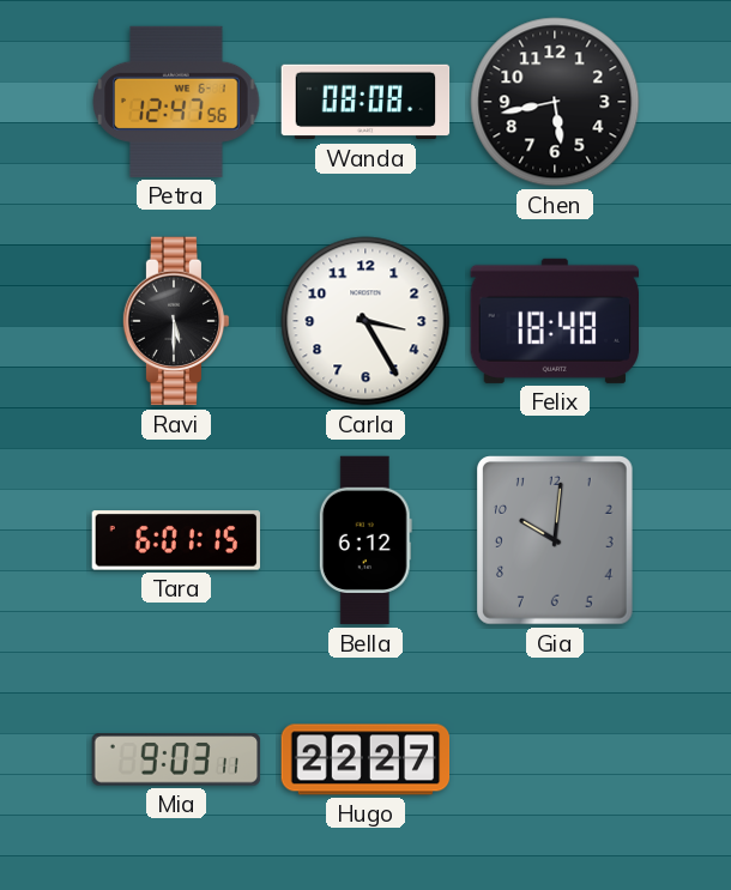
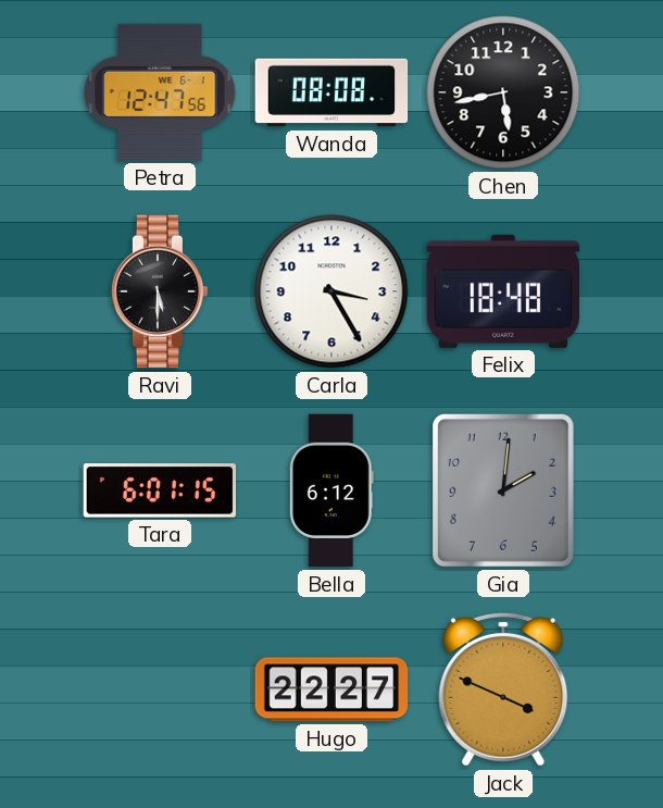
Gia: 10:01 -> 2:01 (504, 492)
Mia: 9:03 -> none (176, 759)
Jack: none -> 3:49 (503, 689)
